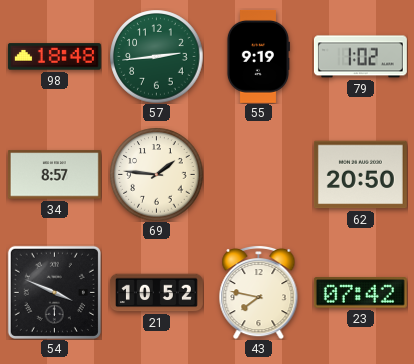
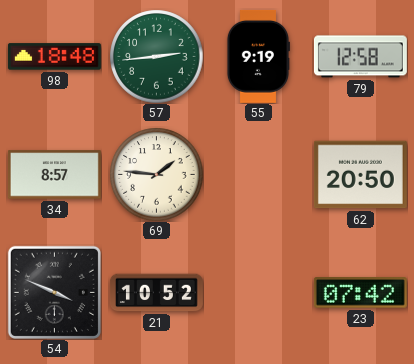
79: 1:02 -> 12:58 (360, 57)
43: 7:47 -> none (259, 292)
